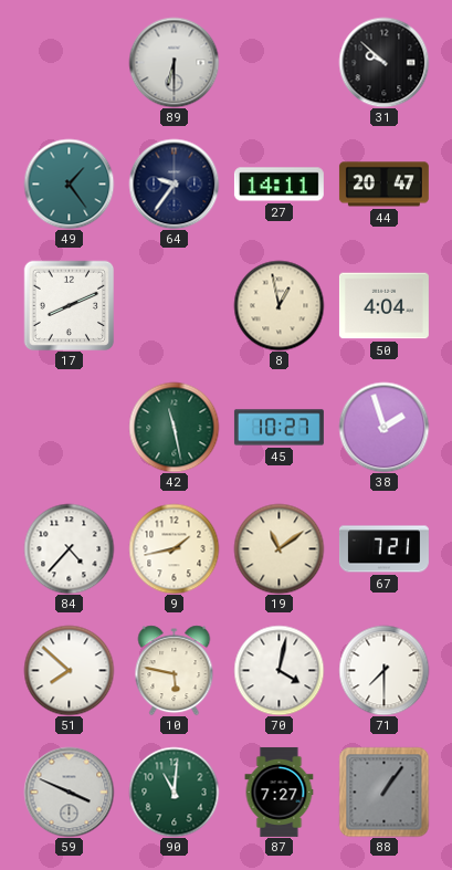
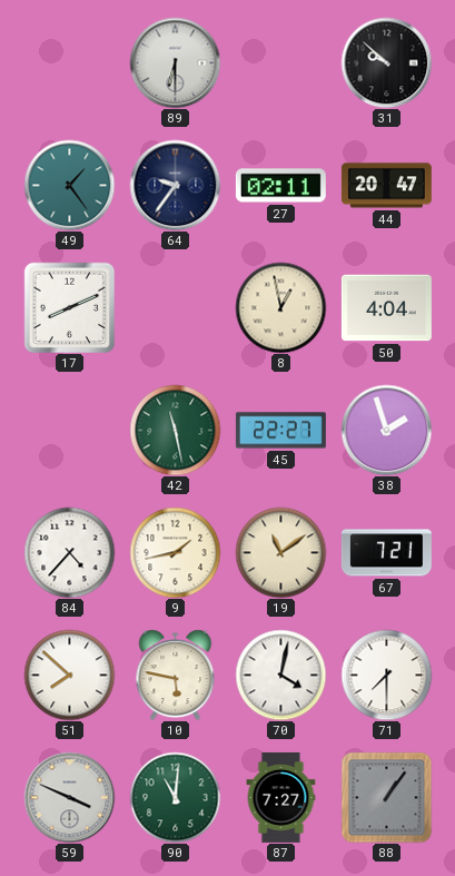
27: 14:11 -> 02:11 (280, 186)
45: 10:27 -> 22:27 (280, 431)
